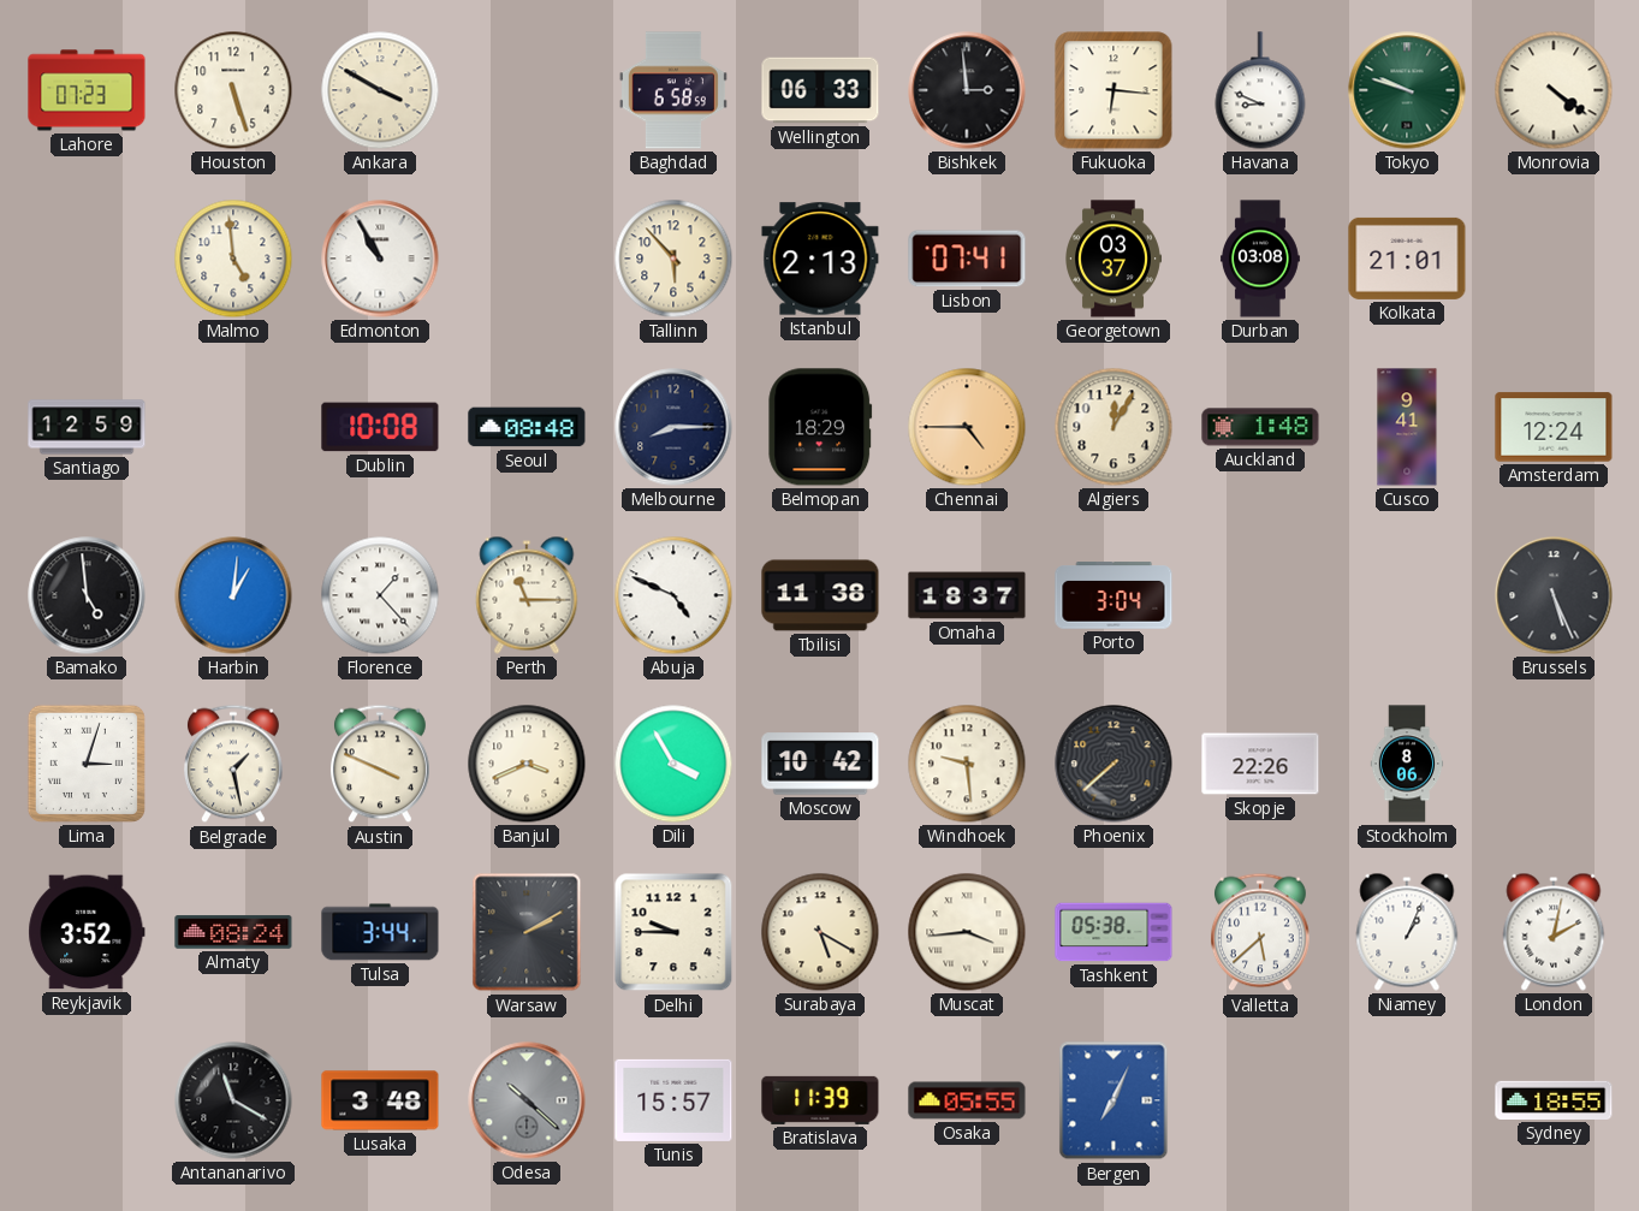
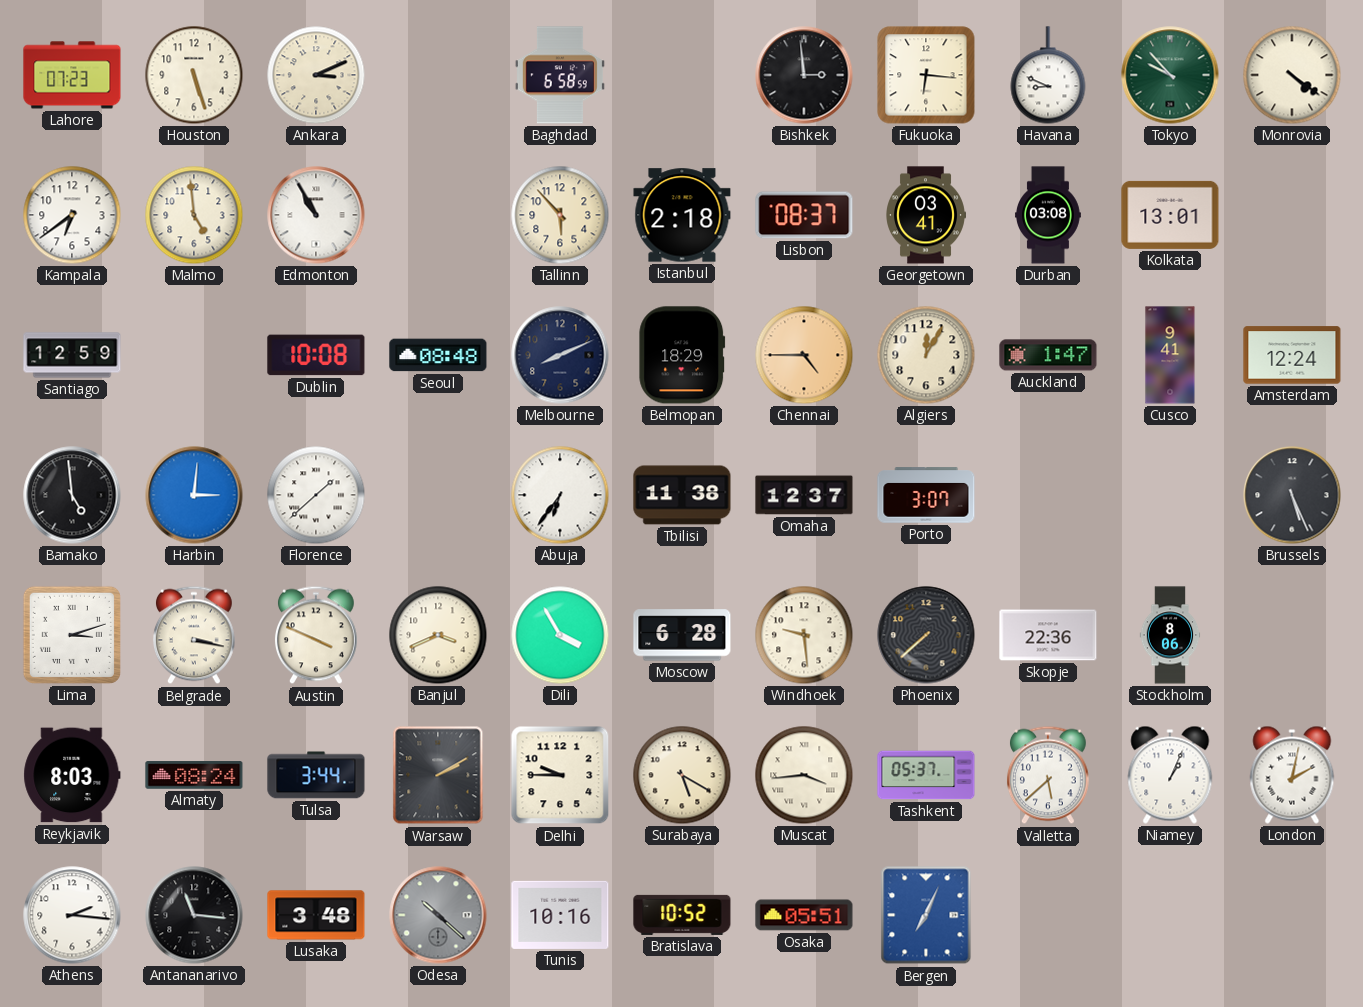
Ankara: 3:50 -> 3:11 (316, 75)
Wellington: 06:33 -> none (820, 90)
Tokyo: 9:48 -> 9:53 (1170, 75)
Kampala: none -> 6:39 (72, 215)
Istanbul: 2:13 -> 2:18 (682, 215)
Lisbon: 07:41 -> 08:37 (804, 215)
Georgetown: 03:37 -> 03:41 (926, 215)
Kolkata: 21:01 -> 13:01 (1170, 215)
Melbourne: 8:15 -> 8:11 (560, 355)
Auckland: 1:48 -> 1:47 (1048, 355)
Harbin: 1:01 -> 3:01 (194, 495)
Florence: 1:23 -> 1:38 (316, 495)
Perth: 11:15 -> none (527, 595)
Abuja: 4:49 -> 6:36 (560, 495)
Omaha: 18:37 -> 12:37 (804, 495)
Porto: 3:04 -> 3:07 (926, 495)
Lima: 3:03 -> 3:12 (72, 635)
Belgrade: 1:28 -> 3:17 (194, 635)
Moscow: 10:42 -> 6:28 (682, 635)
Skopje: 22:26 -> 22:36 (1048, 635)
Reykjavik: 3:52 -> 8:03 (72, 775)
Tashkent: 05:38 -> 05:37 (926, 775)
Athens: none -> 2:16 (72, 915)
Antananarivo: 11:20 -> 11:16 (194, 915)
Tunis: 15:57 -> 10:16 (560, 915)
Bratislava: 11:39 -> 10:52 (682, 915)
Osaka: 05:55 -> 05:51 (804, 915)
Sydney: 18:55 -> none (1554, 1100)
